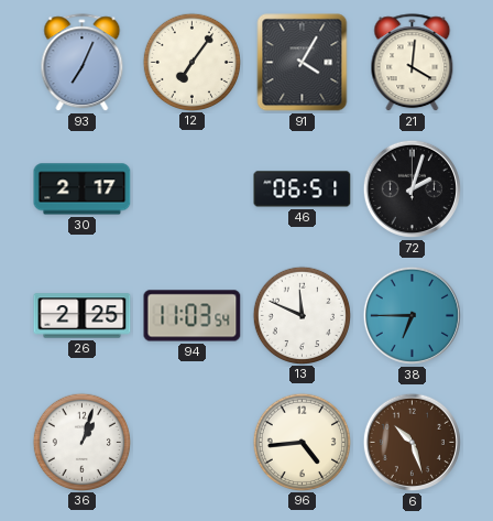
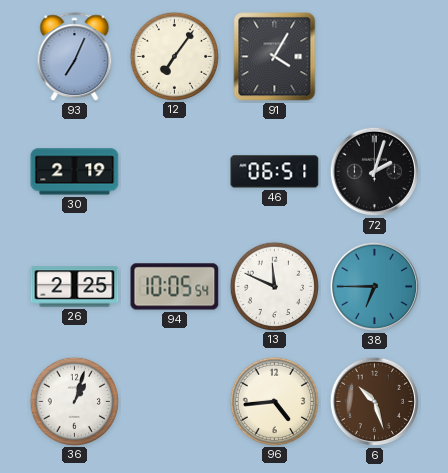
21: 4:01 -> none (413, 63)
30: 2:17 -> 2:19 (75, 172)
94: 11:03 -> 10:05 (175, 287)
